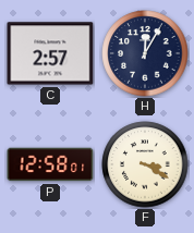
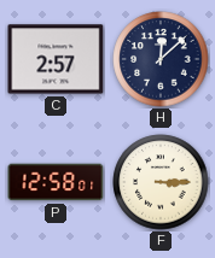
H: 12:05 -> 12:08 (161, 59)
F: 3:20 -> 3:15 (161, 182)
